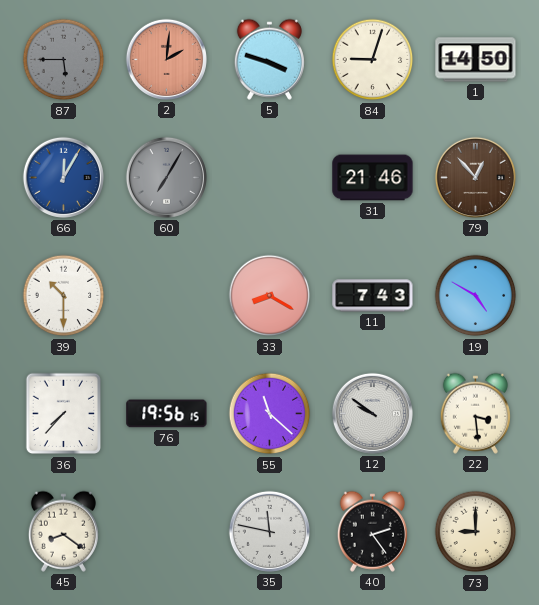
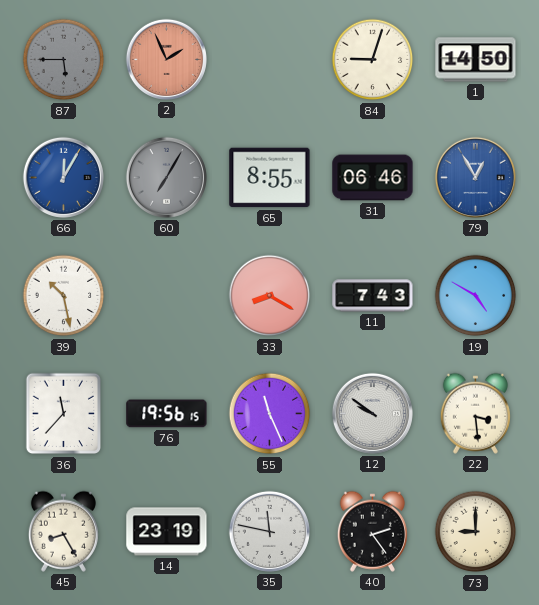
2: 2:01 -> 1:56 (166, 59)
5: 3:48 -> none (269, 59)
65: none -> 8:55 (270, 178)
31: 21:46 -> 06:46 (373, 178)
79: 12:53 -> 12:55 (475, 177)
79 dial: brown -> blue (475, 177)
39: 10:30 -> 10:28 (64, 296)
36: 7:37 -> 11:37 (64, 414)
55: 11:22 -> 11:26 (270, 414)
45: 8:21 -> 8:25 (63, 531)
14: none -> 23:19 (167, 532)
